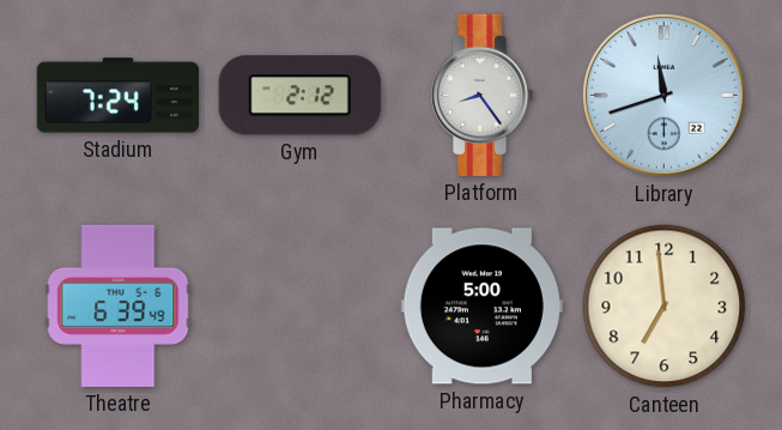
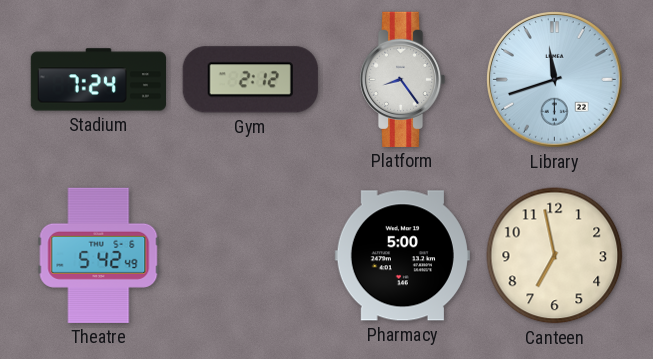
Theatre: 6:39 -> 5:42 (99, 255)
Canteen: 6:59 -> 6:58 (555, 256)
